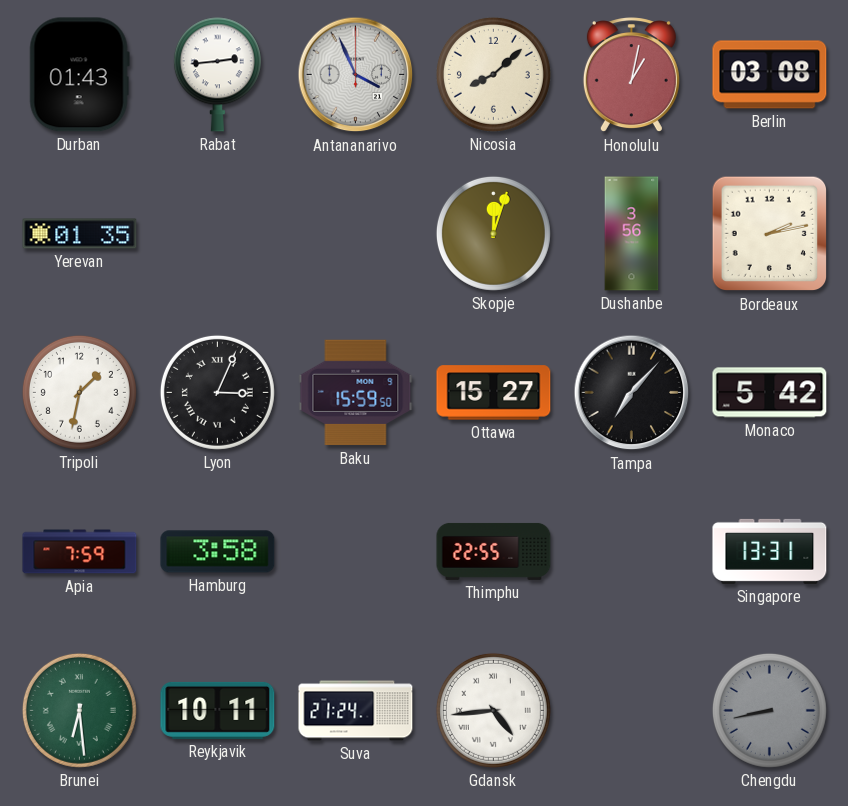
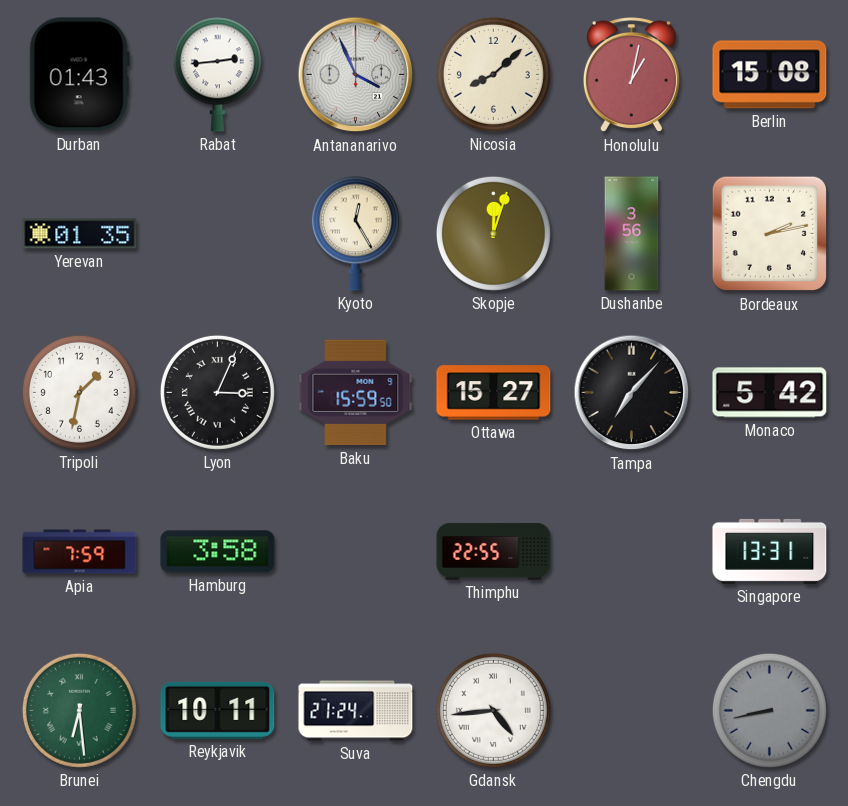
Berlin: 03:08 -> 15:08 (770, 75)
Kyoto: none -> 12:25 (355, 234)
